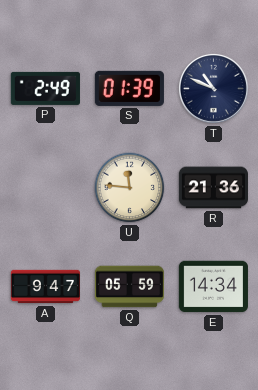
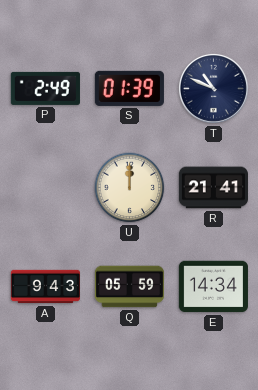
U: 11:46 -> 12:00 (130, 188)
R: 21:36 -> 21:41 (213, 188)
A: 9:47 -> 9:43 (45, 287)
